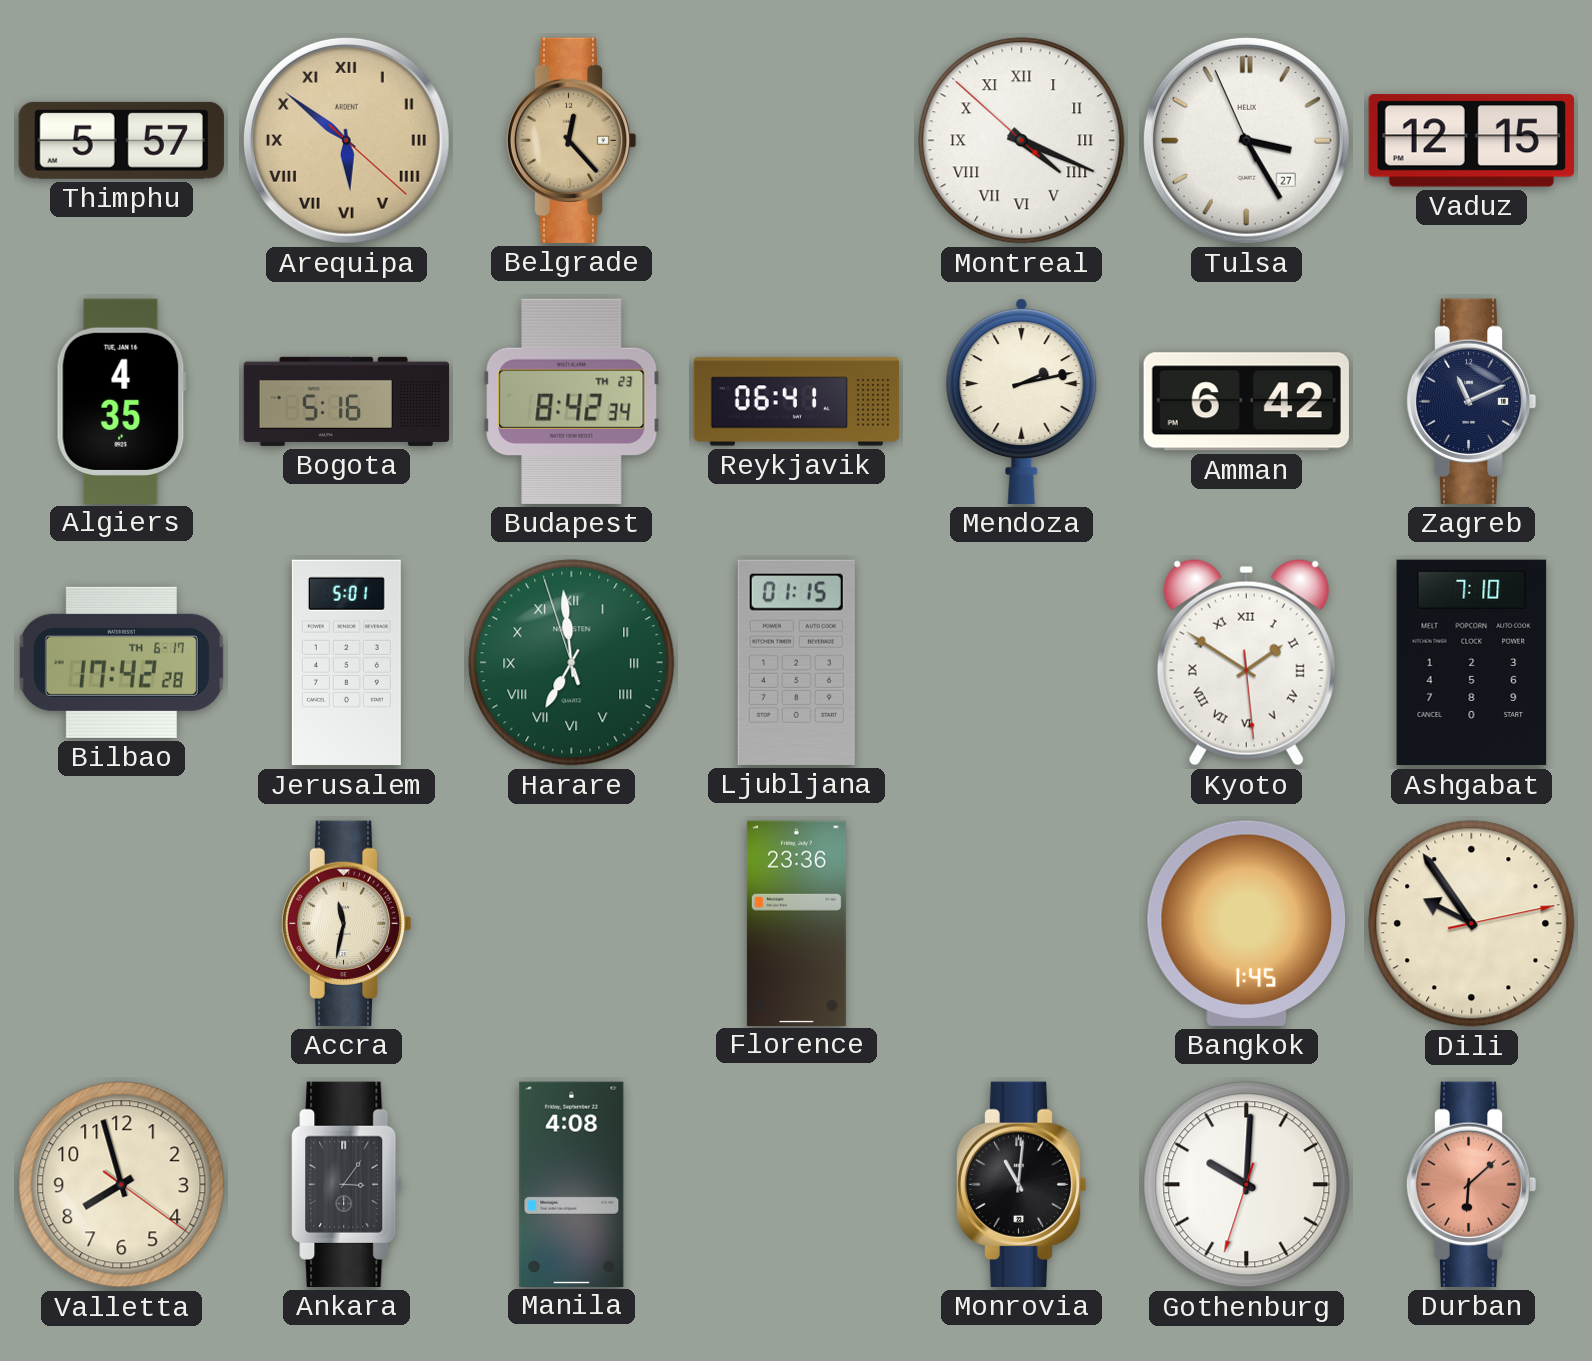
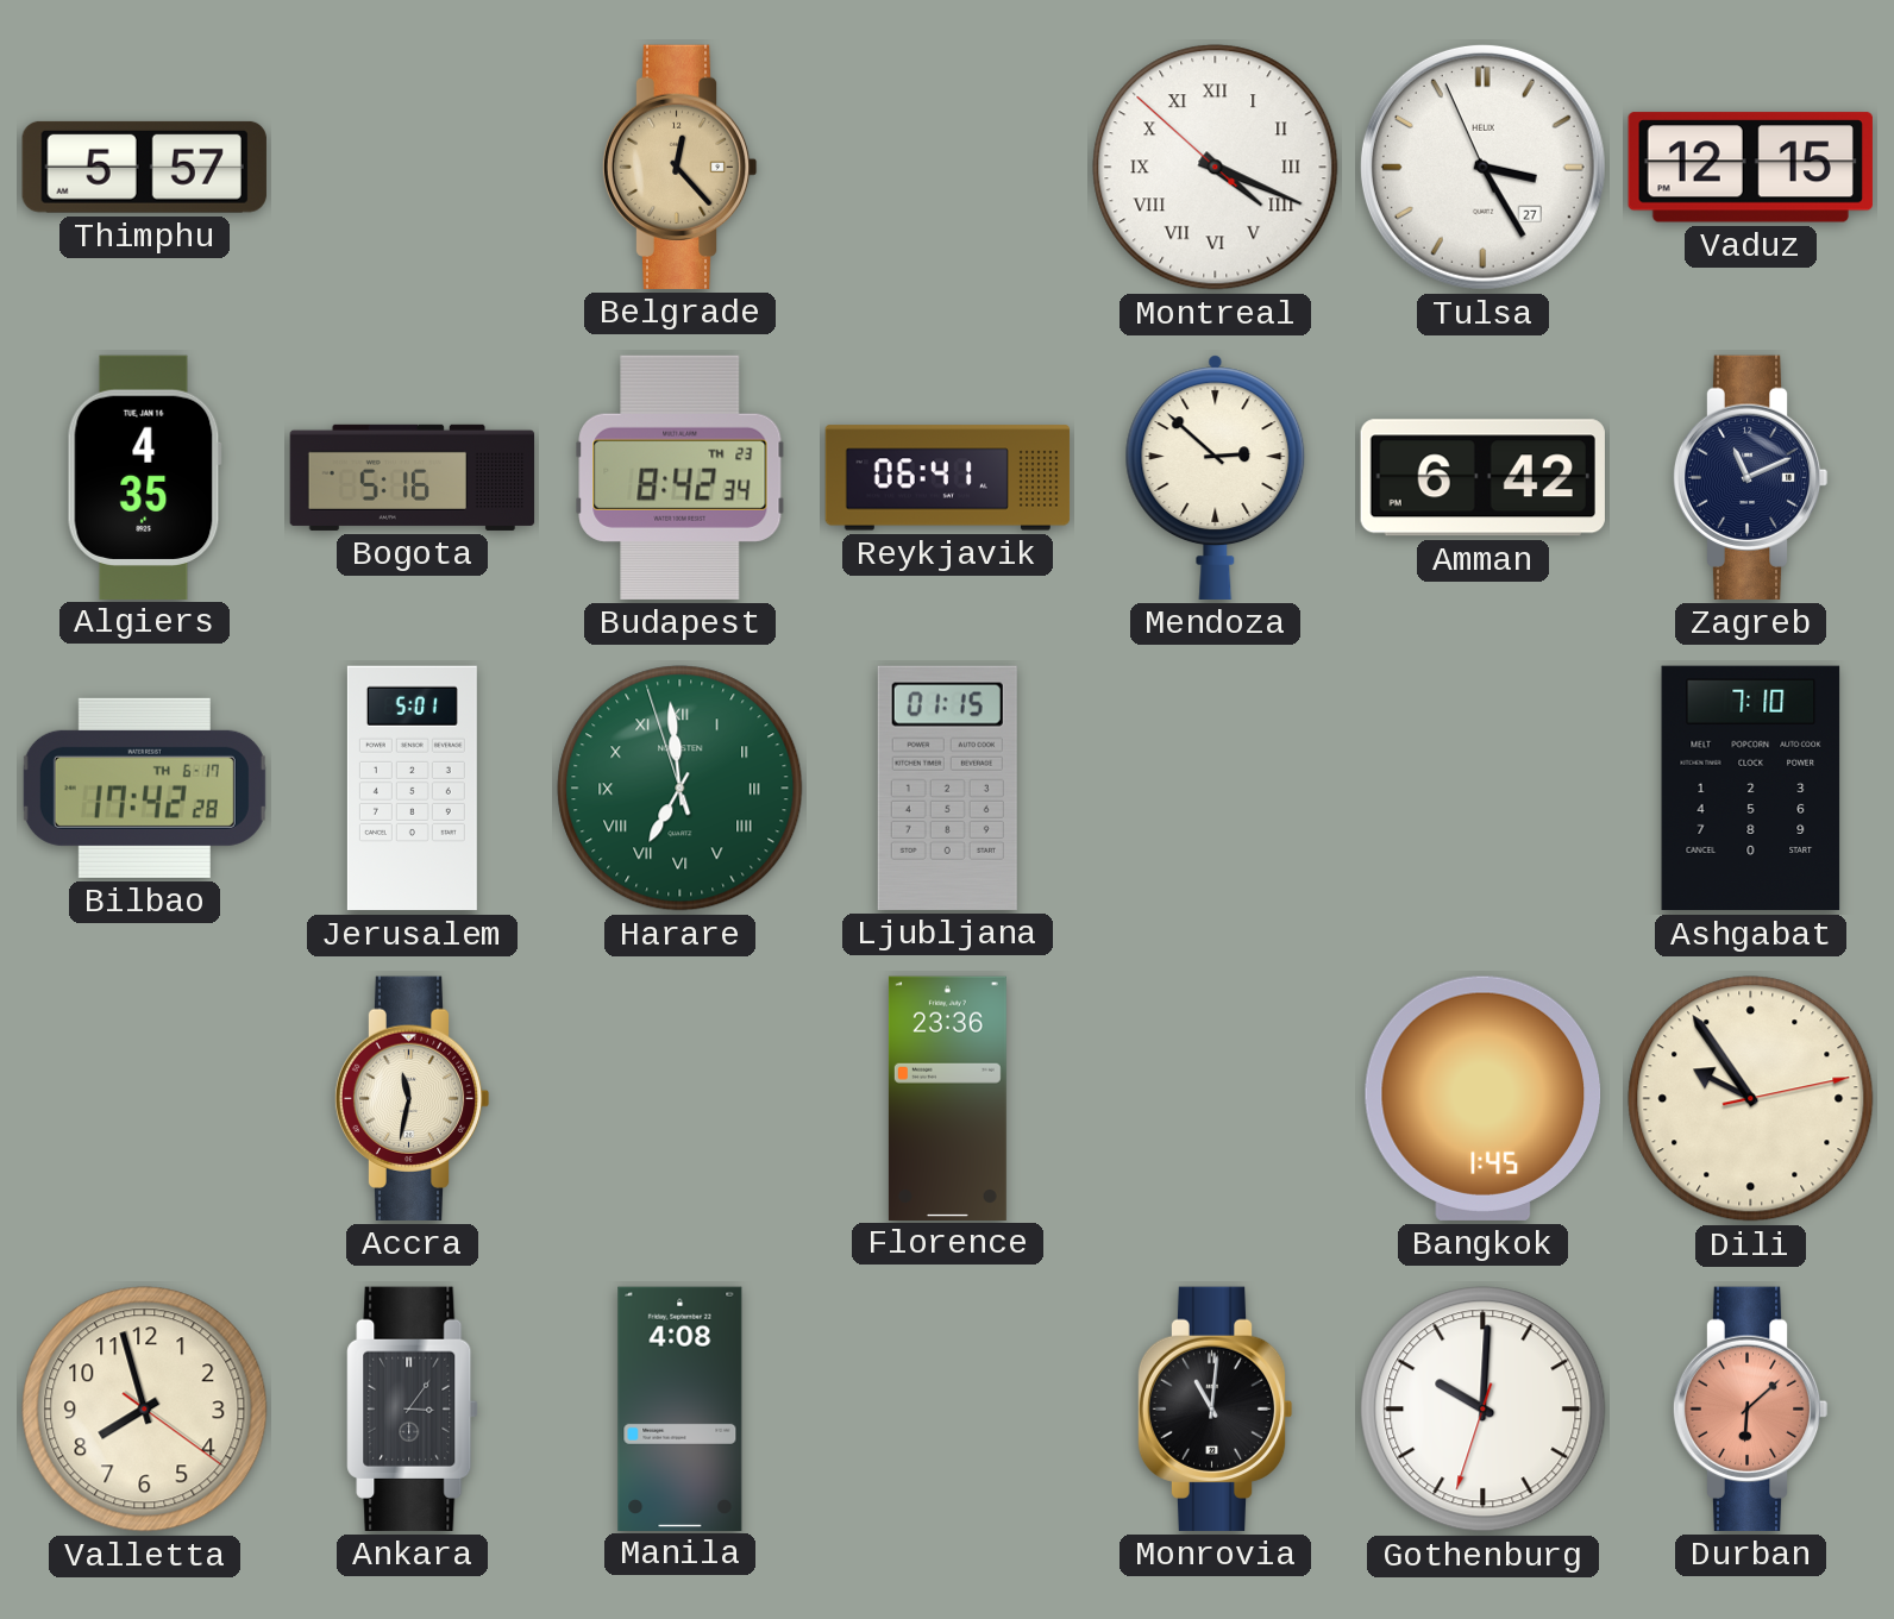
Arequipa: 5:51 -> none (346, 140)
Mendoza: 2:13 -> 2:52 (1216, 477)
Kyoto: 1:50 -> none (1246, 662)
